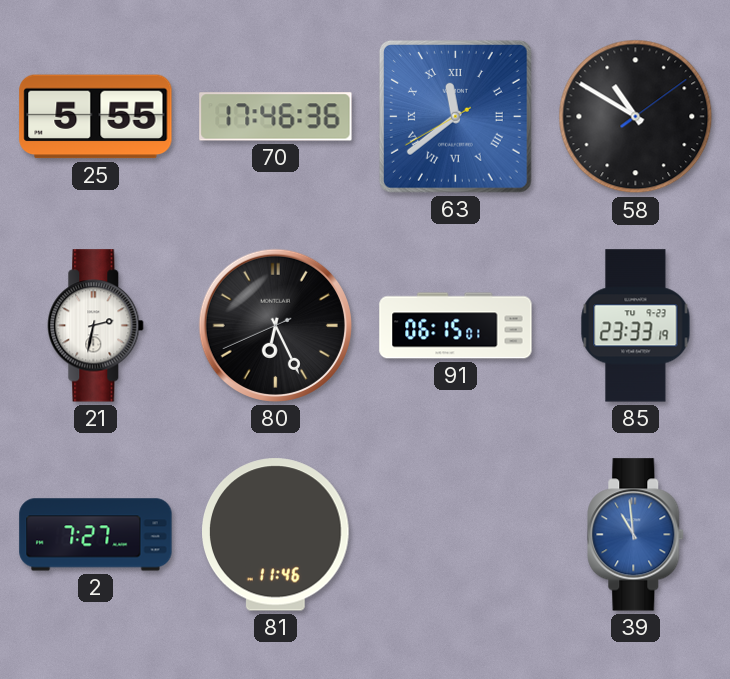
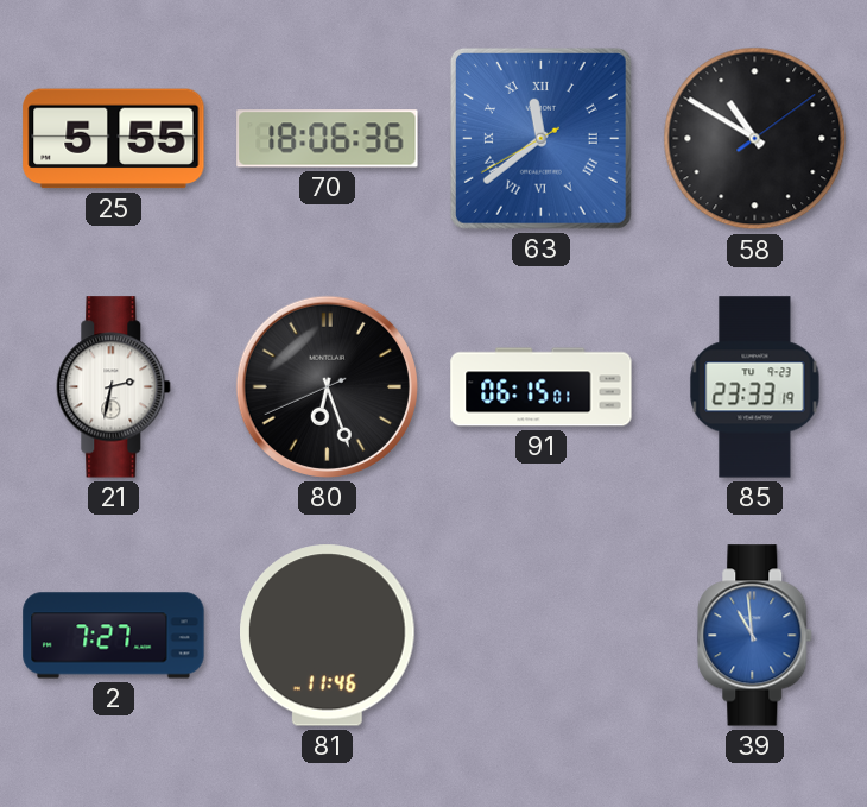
70: 17:46 -> 18:06 (328, 139)
80: 6:25 -> 6:26 (327, 386)
